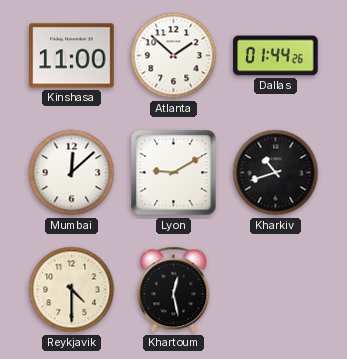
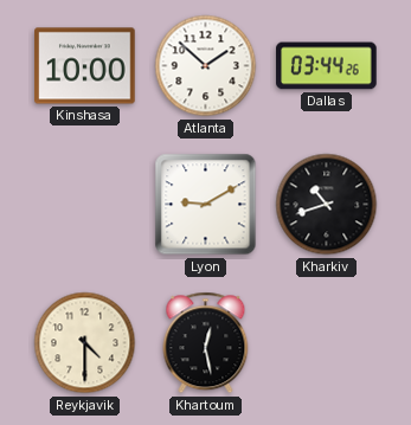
Kinshasa: 11:00 -> 10:00 (85, 66)
Dallas: 01:44 -> 03:44 (327, 66)
Mumbai: 12:08 -> none (72, 173)
